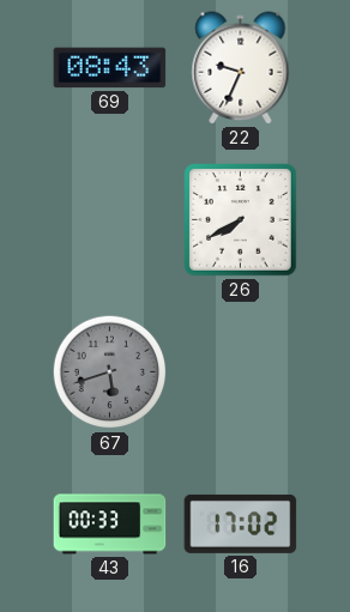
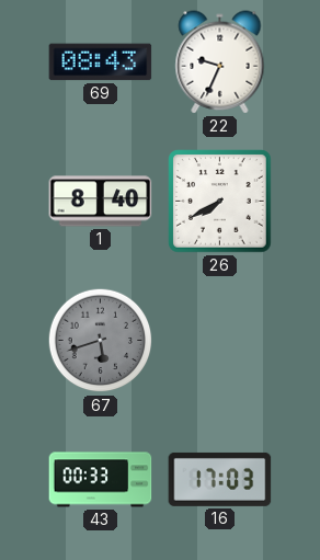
1: none -> 8:40 (101, 202)
16: 17:02 -> 17:03 (220, 479)
